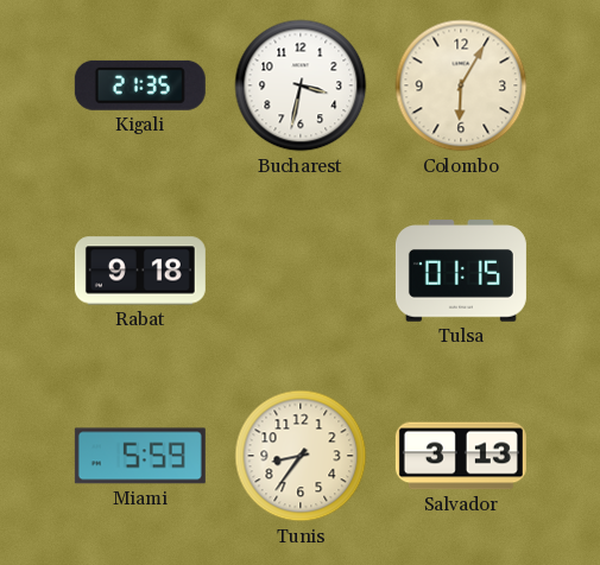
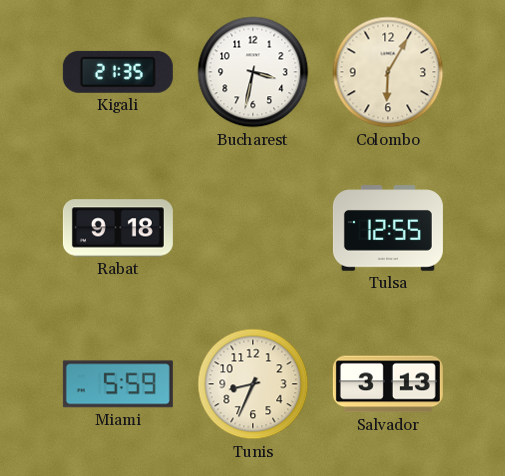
Tulsa: 01:15 -> 12:55 (388, 228)
Tunis: 8:36 -> 8:34 (253, 384)
